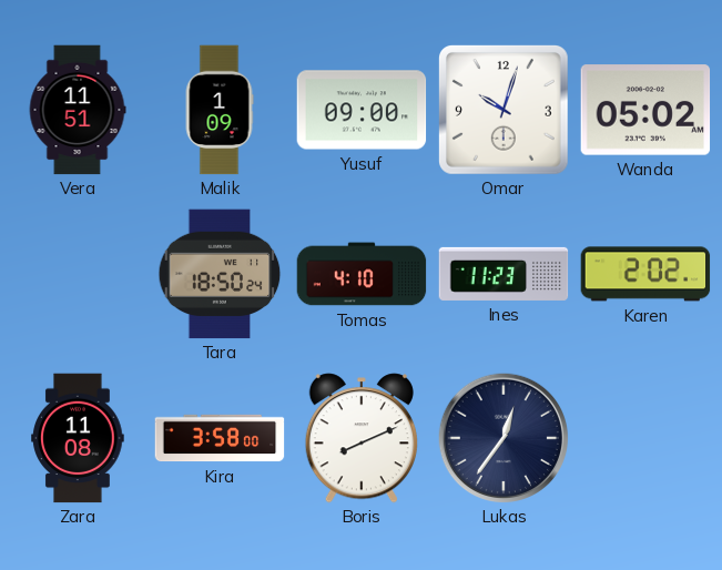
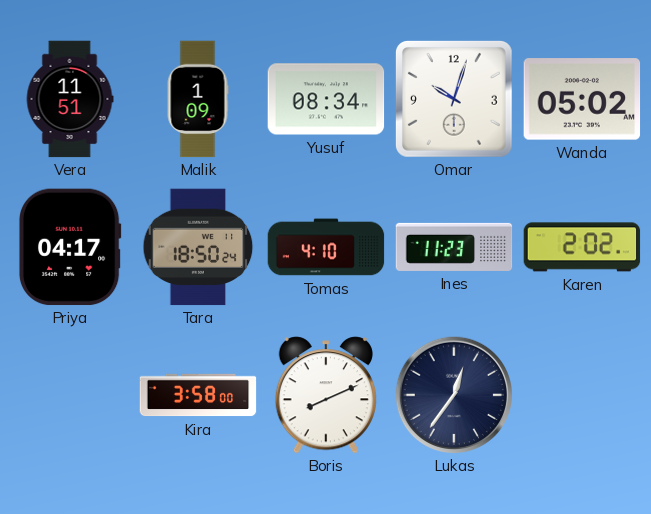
Yusuf: 09:00 -> 08:34 (326, 99)
Priya: none -> 04:17 (70, 247)
Zara: 11:08 -> none (78, 438)
